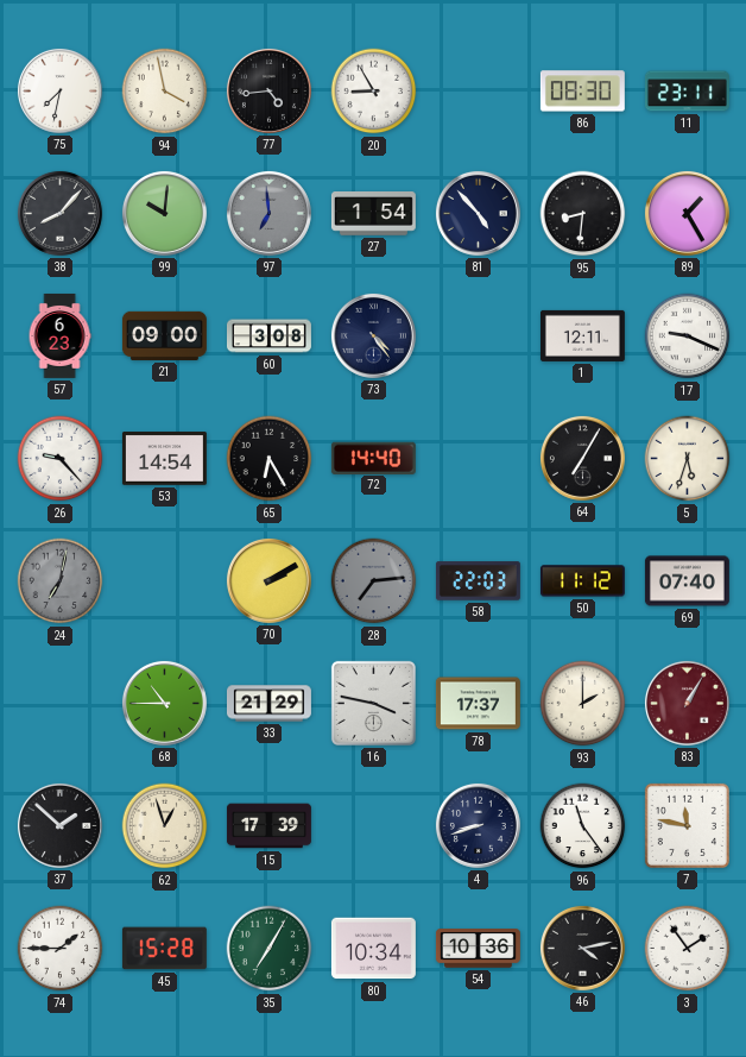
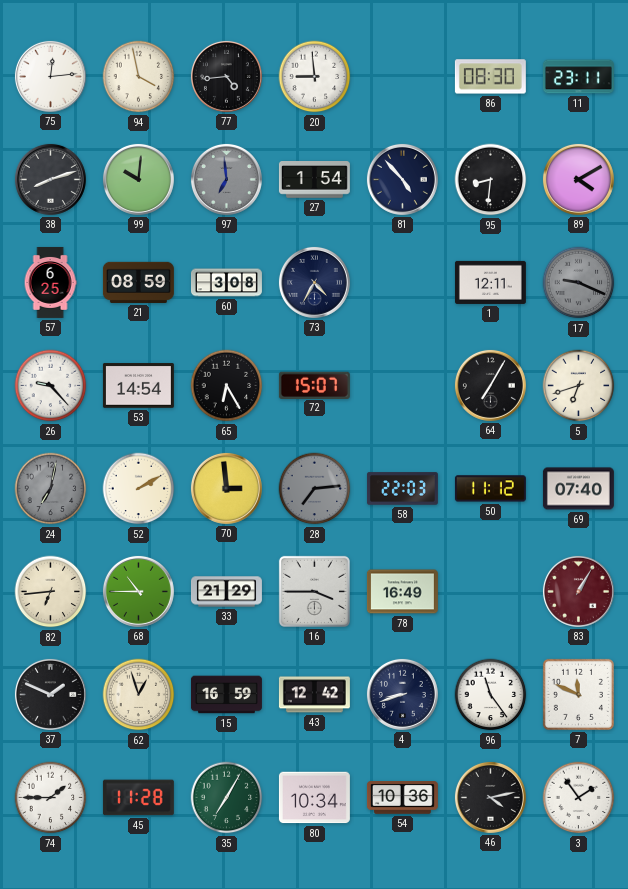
75: 7:32 -> 12:14 (50, 76)
20: 8:55 -> 8:59 (315, 77)
38: 8:07 -> 8:12 (50, 179)
89: 1:25 -> 4:10 (578, 179)
57: 6:23 -> 6:25 (50, 282)
21: 09:00 -> 08:59 (138, 282)
73: 4:24 -> 4:35 (314, 282)
17 dial: white -> grey (579, 283)
72: 14:40 -> 15:07 (314, 385)
5: 5:33 -> 6:42 (579, 386)
52: none -> 2:10 (139, 489)
70: 2:10 -> 2:59 (226, 488)
82: none -> 6:44 (51, 592)
16: 3:47 -> 3:45 (314, 591)
78: 17:37 -> 16:49 (402, 592)
93: 2:00 -> none (583, 704)
37: 1:52 -> 1:49 (50, 694)
15: 17:39 -> 16:59 (226, 695)
43: none -> 12:42 (314, 695)
7: 11:47 -> 11:49 (578, 694)
45: 15:28 -> 11:28 (138, 798)
